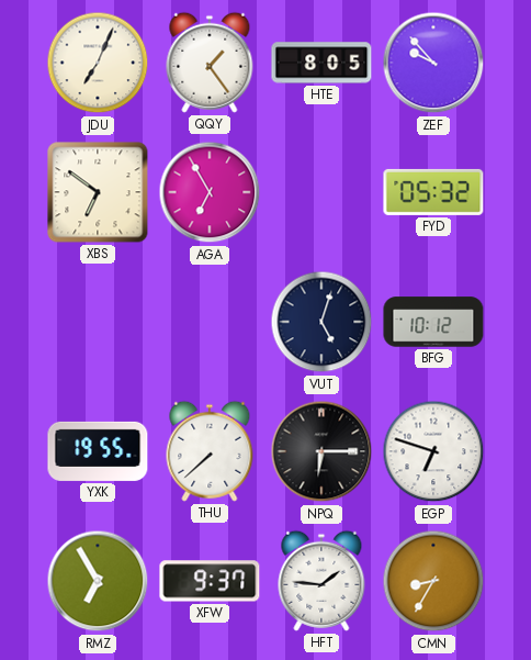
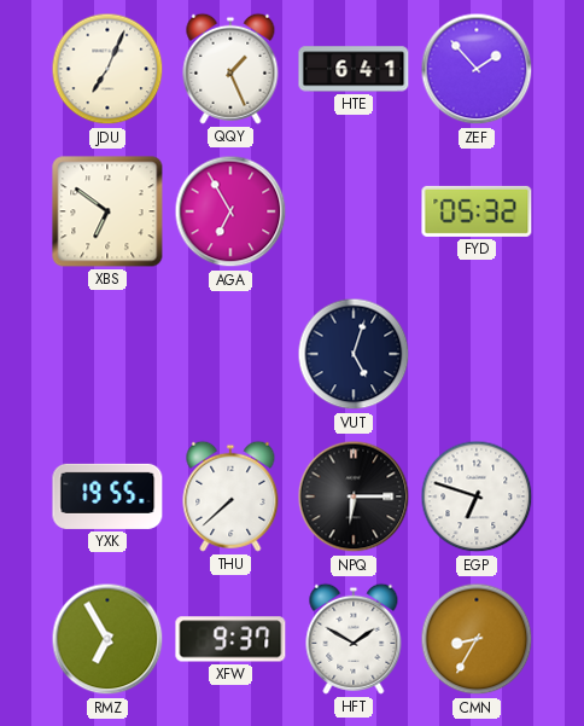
QQY: 1:24 -> 1:26 (230, 69)
HTE: 8:05 -> 6:41 (354, 69)
ZEF: 9:53 -> 1:53 (477, 69)
BFG: 10:12 -> none (433, 322)
HFT: 1:46 -> 1:50 (354, 639)
